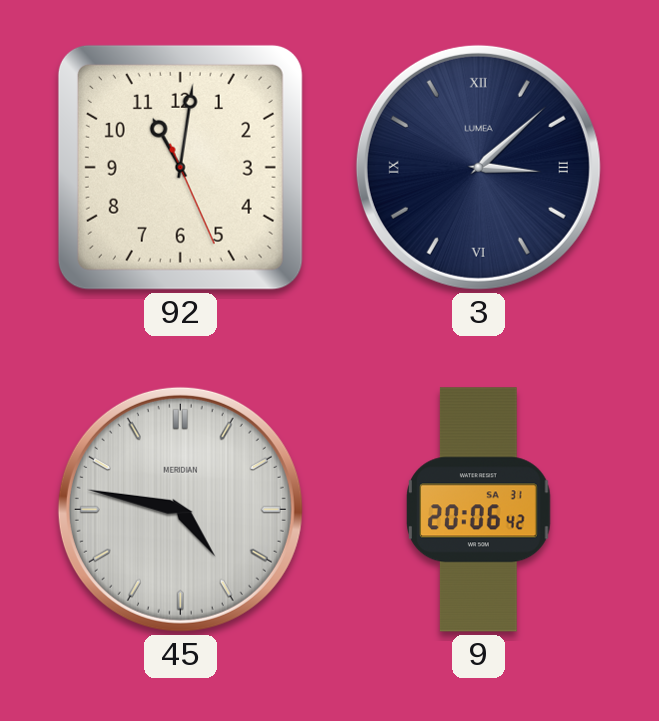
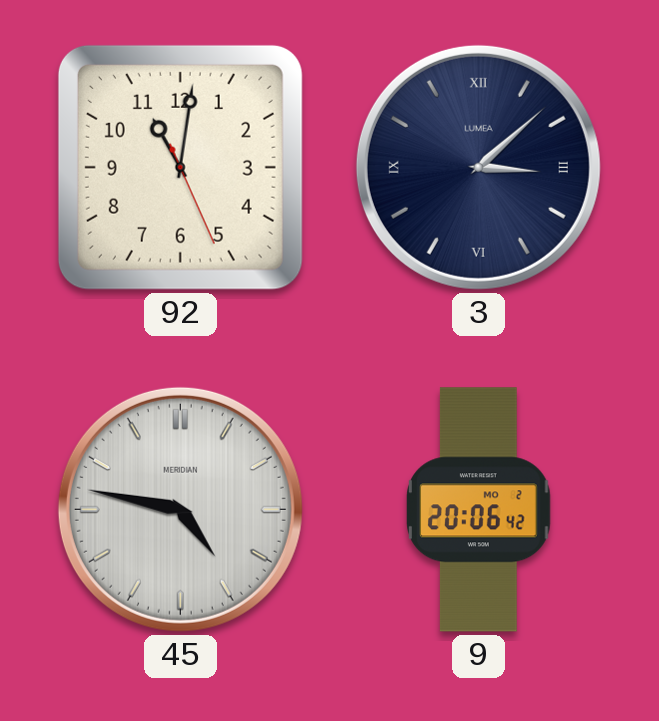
9 date: SA 31 -> MO 2 (479, 510)
